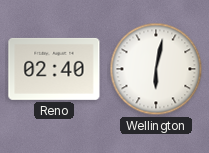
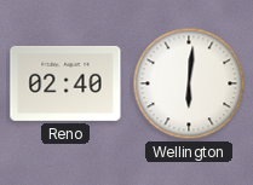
Wellington: 6:02 -> 6:01 (189, 83)
